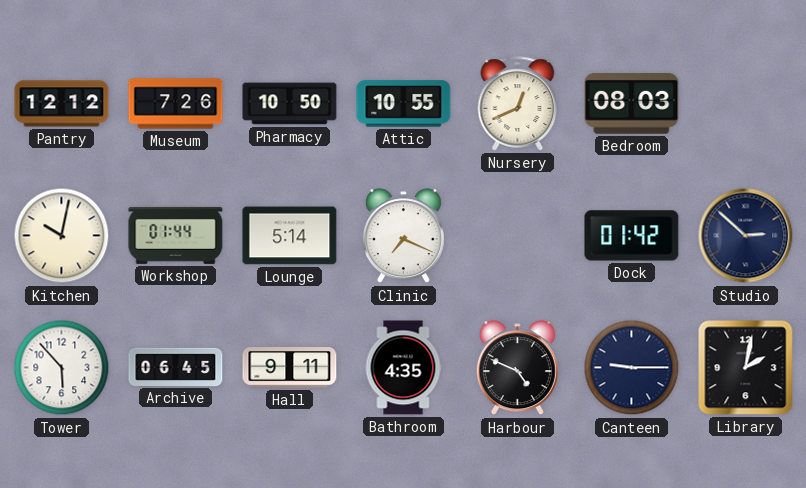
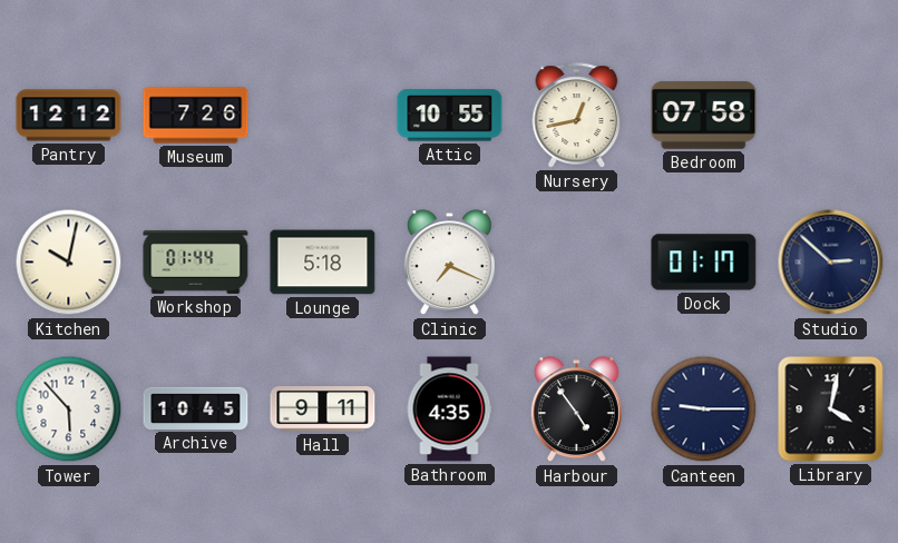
Pharmacy: 10:50 -> none (290, 104)
Nursery: 12:41 -> 12:43 (577, 116)
Bedroom: 08:03 -> 07:58 (704, 115)
Lounge: 5:14 -> 5:18 (323, 263)
Dock: 01:42 -> 01:17 (704, 263)
Archive: 06:45 -> 10:45 (196, 408)
Harbour: 4:49 -> 4:54 (576, 409)
Library: 2:02 -> 4:02 (831, 409)
